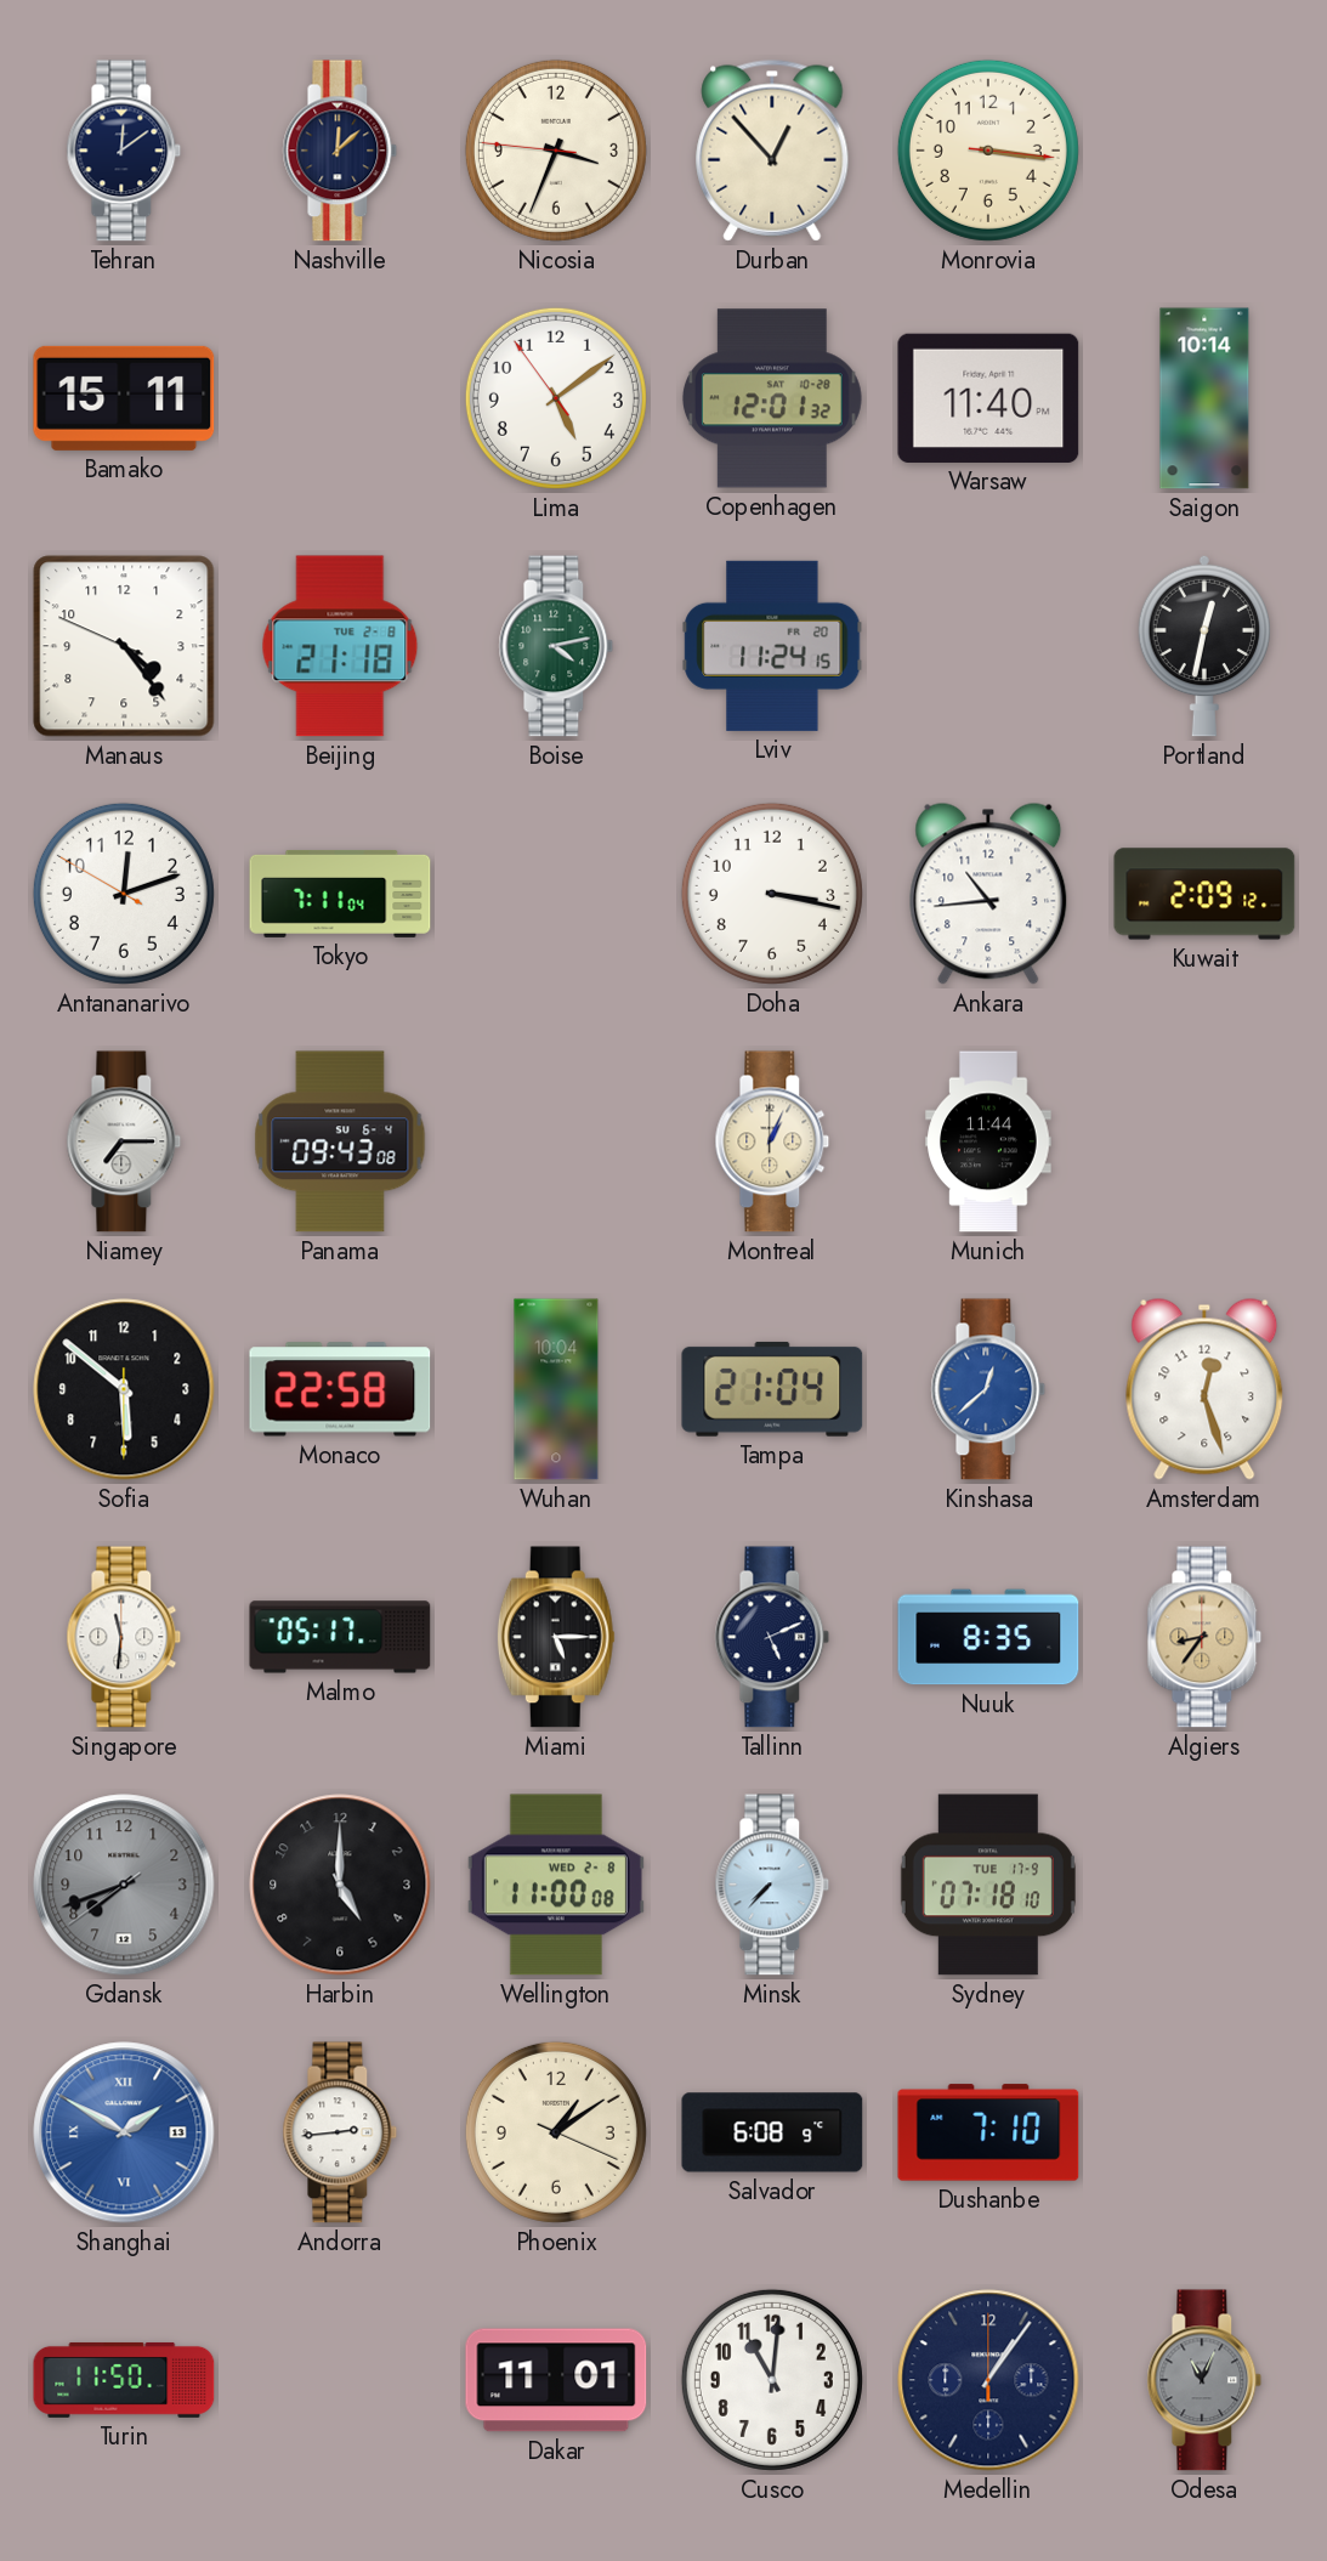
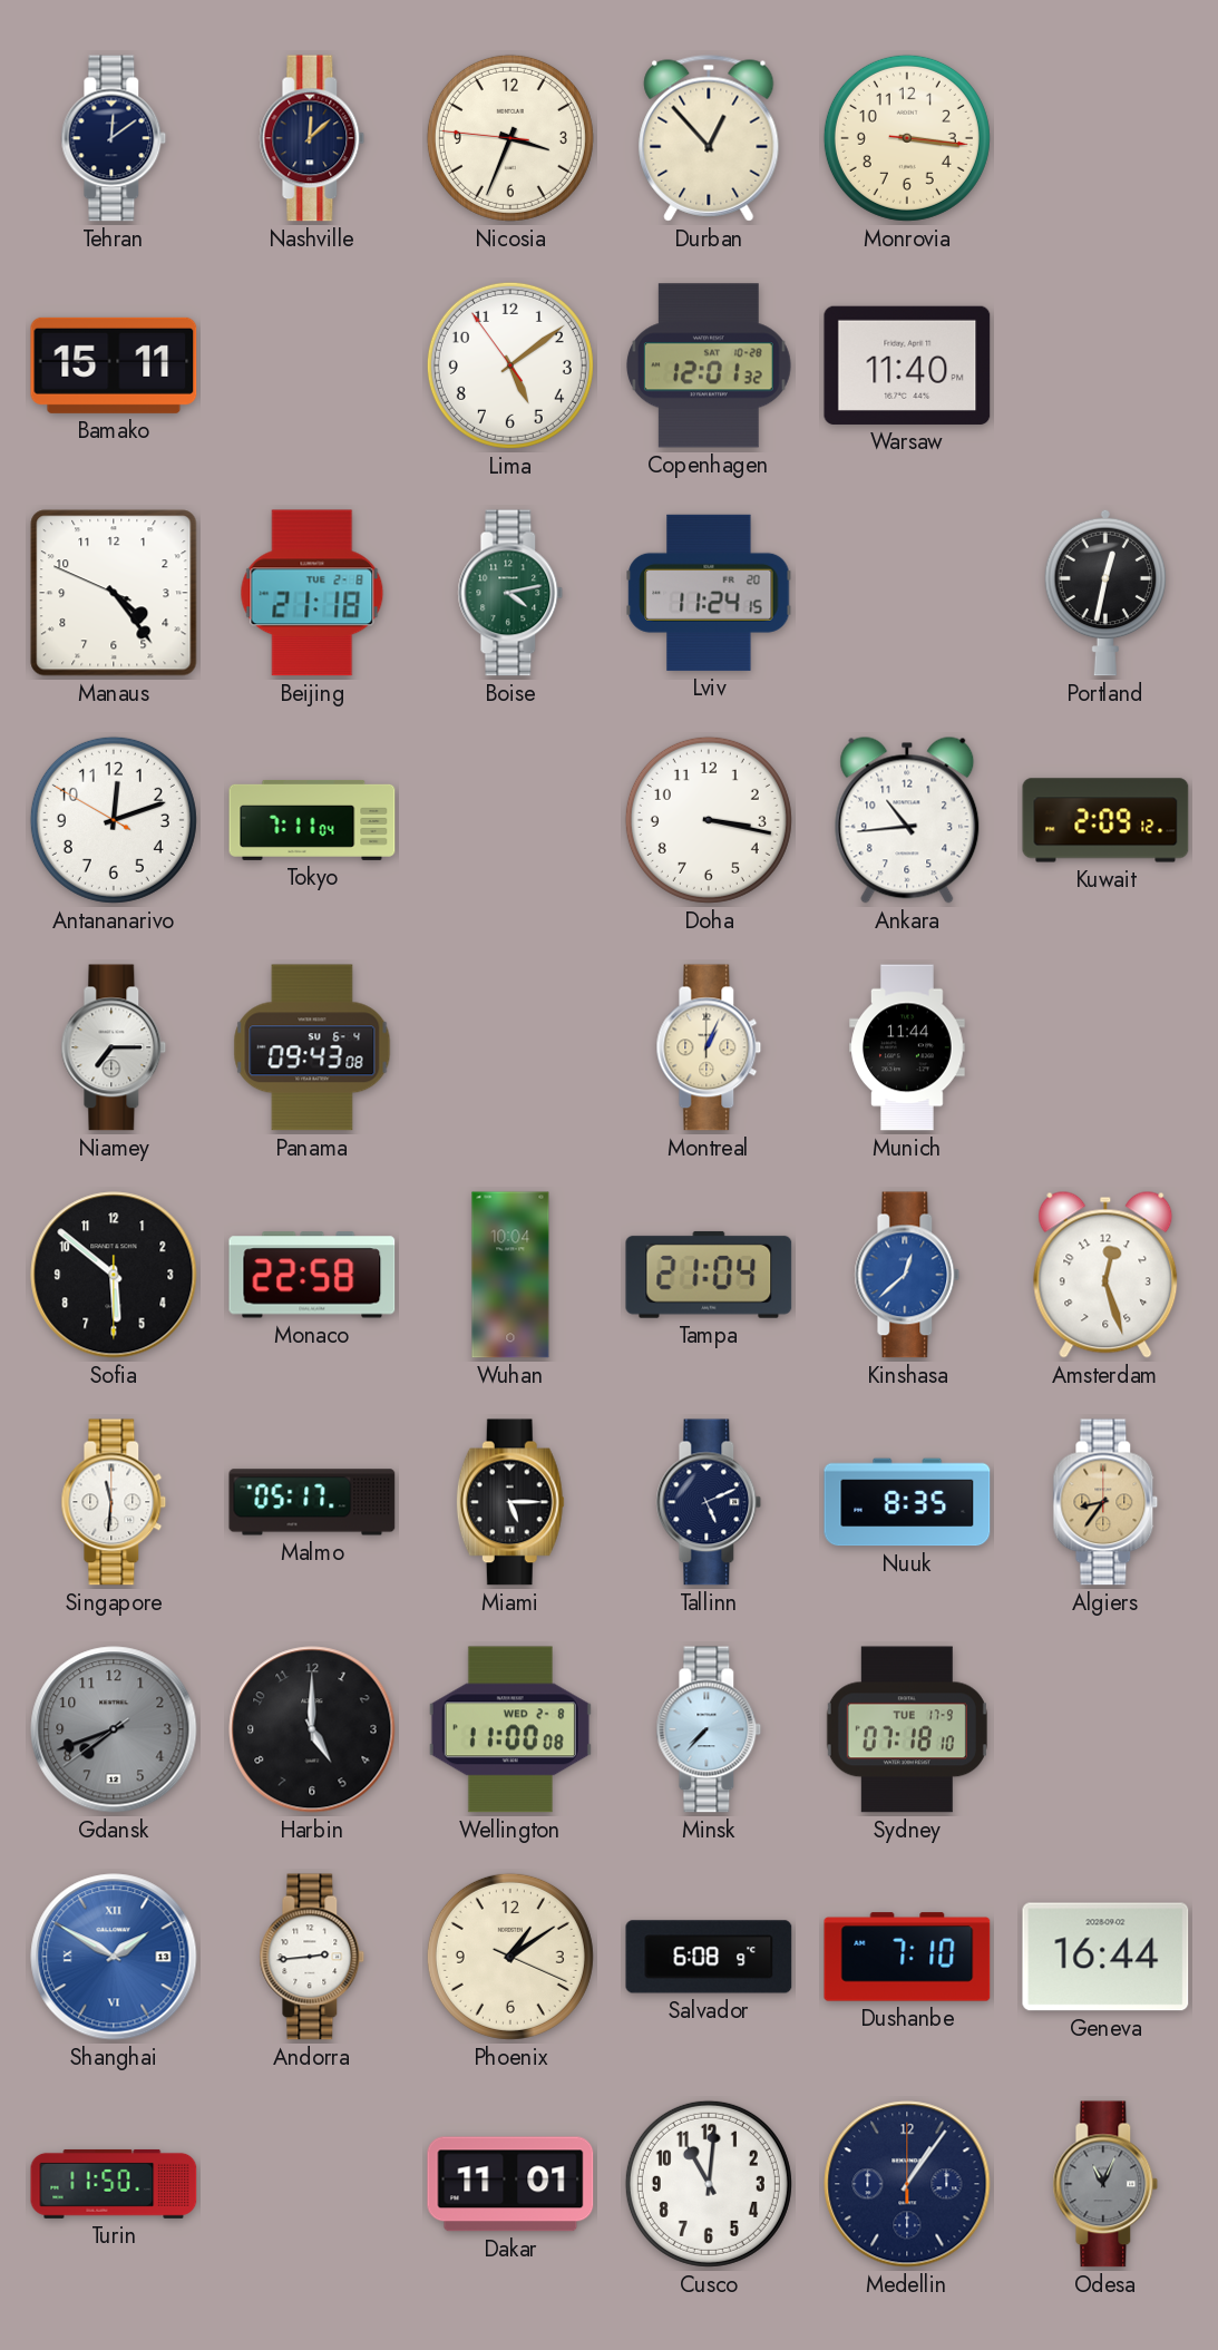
Saigon: 10:14 -> none (1204, 398)
Geneva: none -> 16:44 (1105, 1957)
